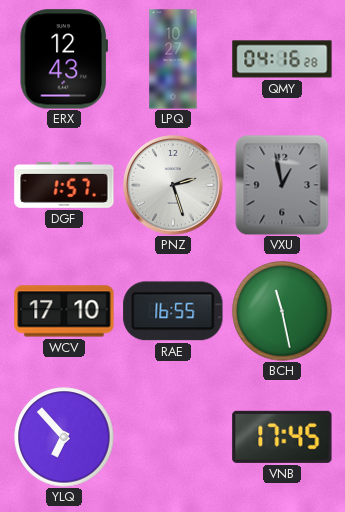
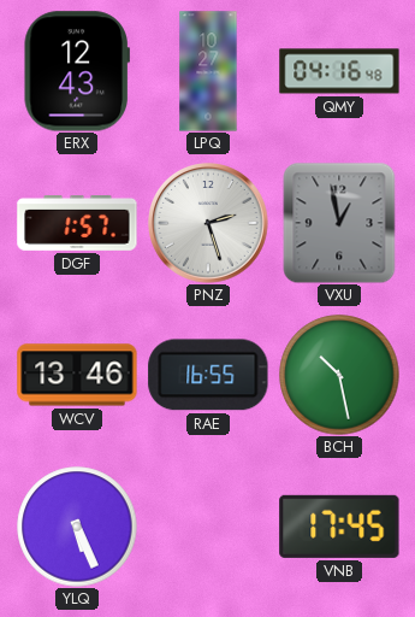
QMY: 04:16:28 -> 04:16:48 (339, 71)
WCV: 17:10 -> 13:46 (77, 375)
BCH: 11:28 -> 10:28 (339, 375)
YLQ: 6:53 -> 5:26 (77, 527)
